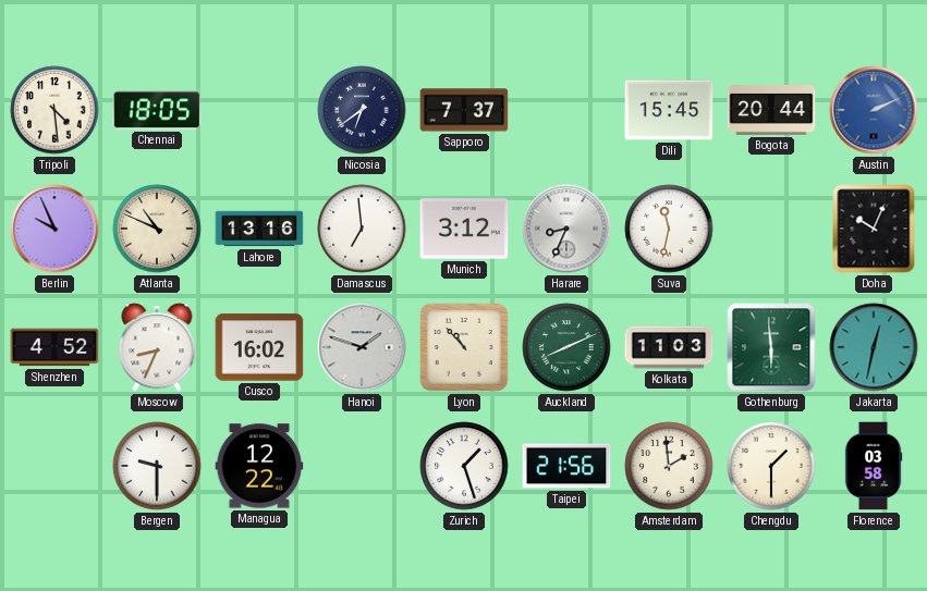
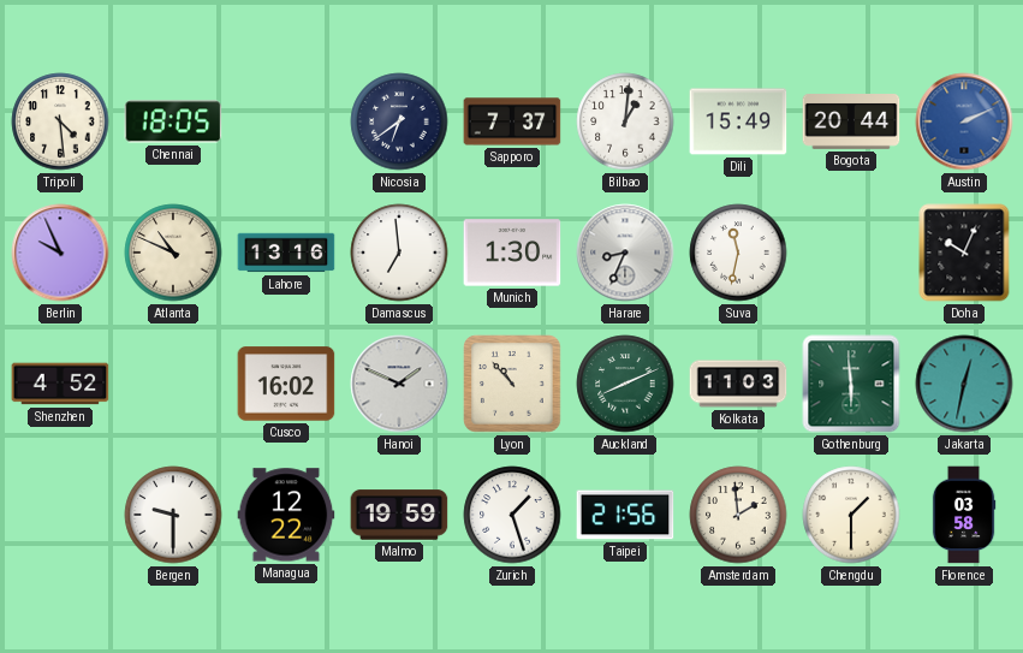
Bilbao: none -> 1:01 (625, 121)
Dili: 15:45 -> 15:49 (738, 121)
Munich: 3:12 -> 1:30 (512, 253)
Moscow: 8:34 -> none (157, 347)
Hanoi: 1:48 -> 1:49 (399, 384)
Malmo: none -> 19:59 (399, 515)
